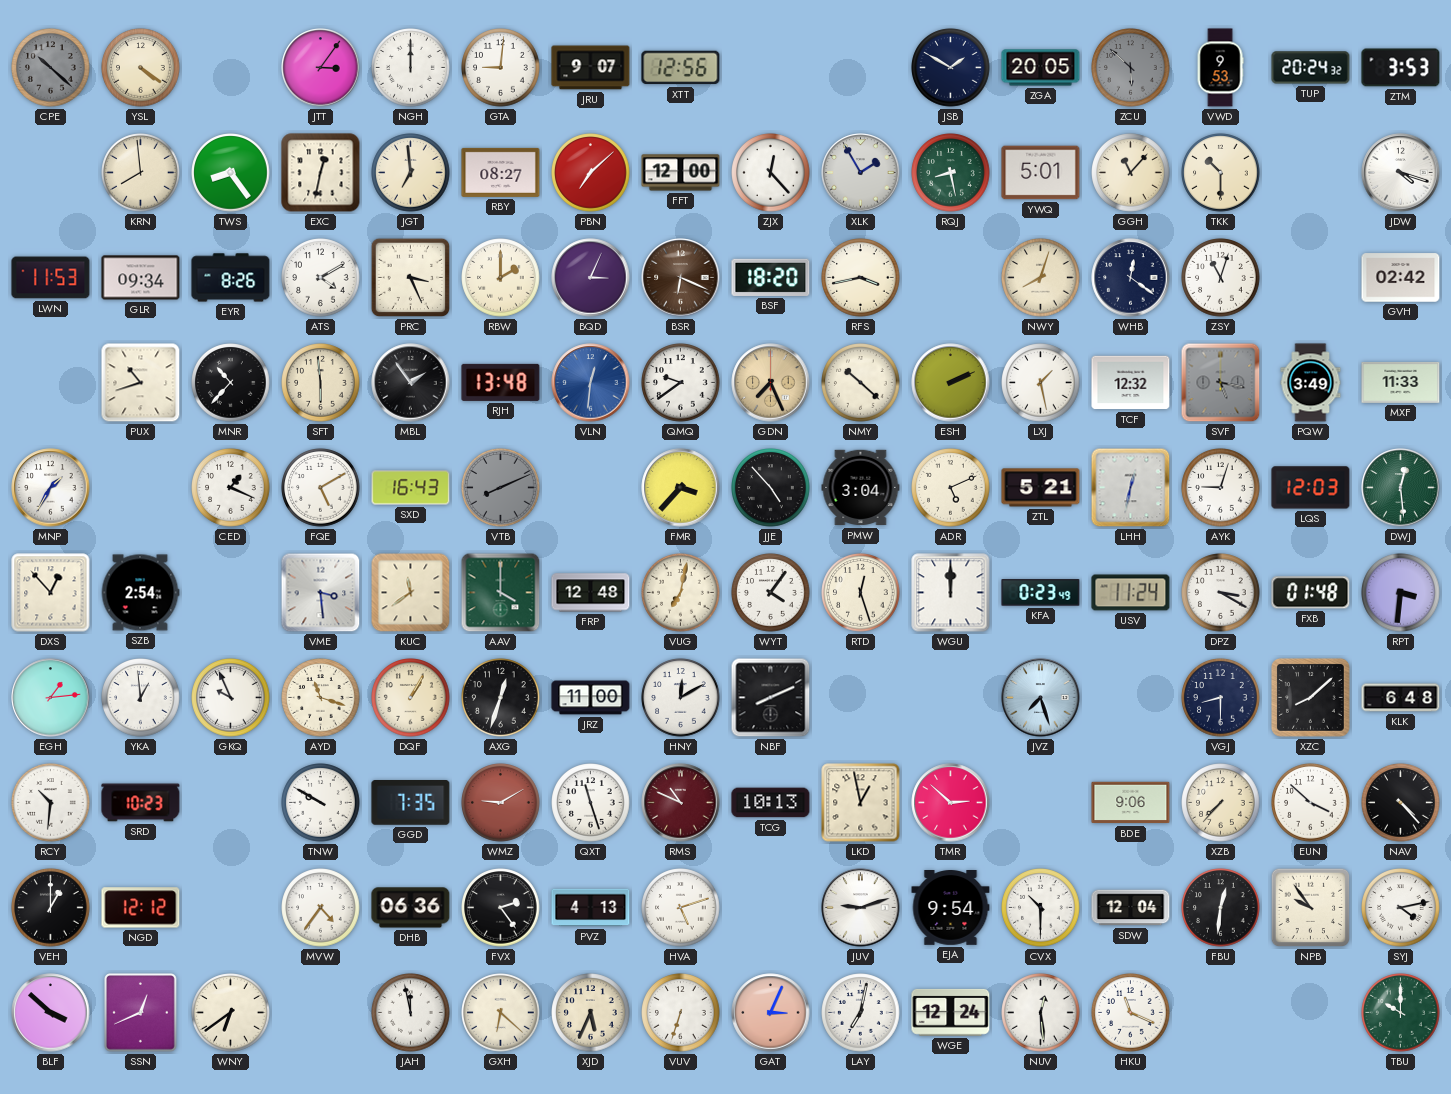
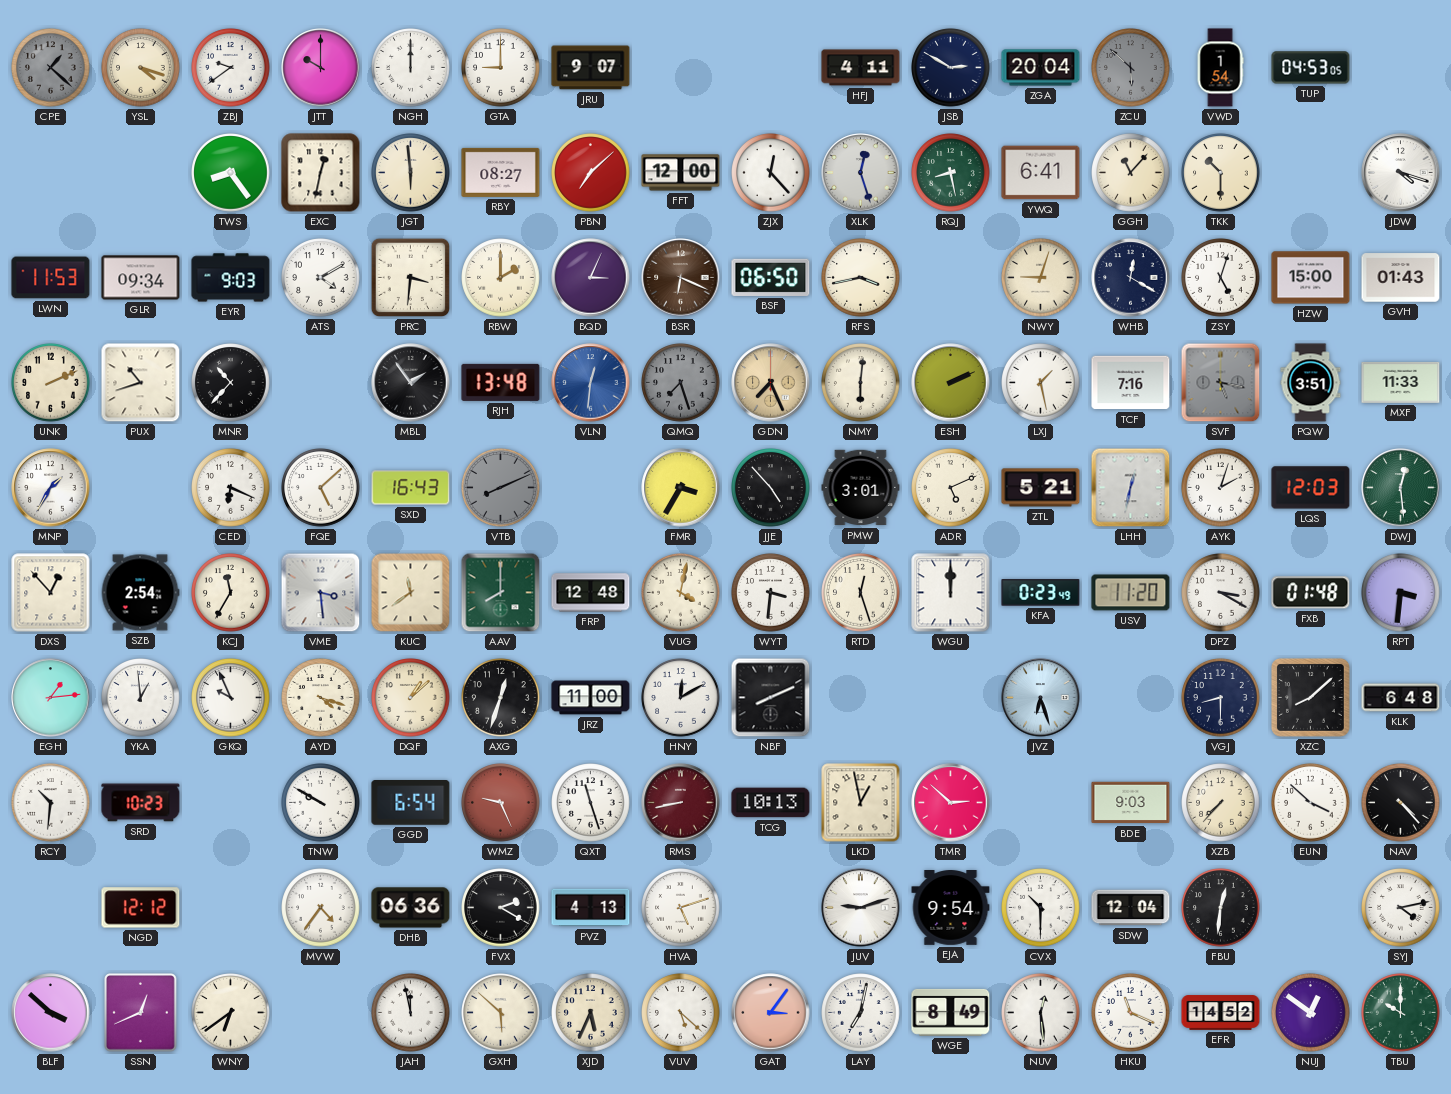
CPE: 10:22 -> 1:22 (51, 68)
YSL: 4:21 -> 4:18 (141, 68)
ZBJ: none -> 9:39 (231, 68)
JTT: 3:06 -> 10:00 (321, 68)
GTA: 9:01 -> 9:00 (501, 68)
XTT: 12:56 -> none (681, 68)
HFJ: none -> 4:11 (861, 68)
JSB: 1:50 -> 2:50 (951, 68)
ZGA: 20:05 -> 20:04 (1041, 68)
VWD: 9:53 -> 1:54 (1220, 68)
TUP: 20:24 -> 04:53 (1311, 68)
ZTM: 3:53 -> none (1401, 68)
KRN: 7:59 -> none (141, 173)
JGT: 6:59 -> 5:59 (411, 173)
XLK: 1:55 -> 12:27 (861, 173)
YWQ: 5:01 -> 6:41 (1041, 173)
EYR: 8:26 -> 9:03 (231, 278)
PRC: 3:26 -> 3:31 (411, 278)
BSF: 18:20 -> 06:50 (771, 277)
NWY: 8:03 -> 9:03 (1041, 278)
WHB: 12:21 -> 12:20 (1131, 278)
ZSY: 11:03 -> 5:03 (1221, 278)
HZW: none -> 15:00 (1311, 278)
GVH: 02:42 -> 01:43 (1401, 278)
UNK: none -> 2:11 (51, 383)
SFT: 5:59 -> none (321, 383)
QMQ: 9:39 -> 7:27 (681, 383)
QMQ dial: white -> grey (681, 383)
NMY: 10:22 -> 6:01 (861, 383)
TCF: 12:32 -> 7:16 (1131, 383)
PQW: 3:49 -> 3:51 (1311, 383)
CED: 1:19 -> 6:19 (231, 488)
FQE: 5:10 -> 5:08 (321, 488)
FMR: 3:37 -> 3:35 (681, 488)
PMW: 3:04 -> 3:01 (861, 488)
AYK: 9:03 -> 2:03 (1221, 488)
KCJ: none -> 11:35 (231, 593)
AAV: 4:00 -> 8:00 (501, 593)
VUG: 7:02 -> 4:02 (681, 593)
WYT: 4:06 -> 3:31 (771, 593)
USV: 11:24 -> 11:20 (1131, 593)
AYD: 11:18 -> 4:18 (321, 698)
DQF: 1:05 -> 1:08 (411, 698)
JVZ: 7:27 -> 6:27 (1041, 698)
GGD: 7:35 -> 6:54 (411, 803)
WMZ: 9:10 -> 9:26 (501, 803)
RMS: 10:49 -> 8:43 (681, 803)
BDE: 9:06 -> 9:03 (1131, 803)
VEH: 1:00 -> none (51, 908)
FVX: 2:24 -> 2:20 (501, 908)
NPB: 9:54 -> none (1311, 908)
GXH: 6:22 -> 5:52 (501, 1013)
VUV: 6:33 -> 5:22 (681, 1013)
GAT: 3:04 -> 3:06 (771, 1013)
WGE: 12:24 -> 8:49 (951, 1012)
EFR: none -> 14:52 (1221, 1013)
NUJ: none -> 12:51 (1311, 1013)
